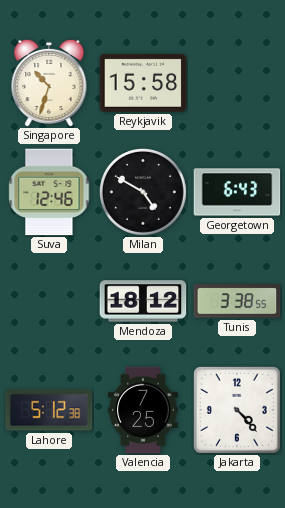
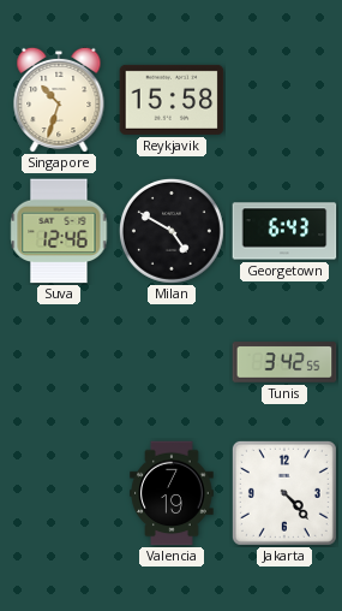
Mendoza: 18:12 -> none (143, 301)
Tunis: 3:38 -> 3:42 (284, 362)
Lahore: 5:12 -> none (49, 410)
Valencia: 7:25 -> 7:19 (172, 493)
